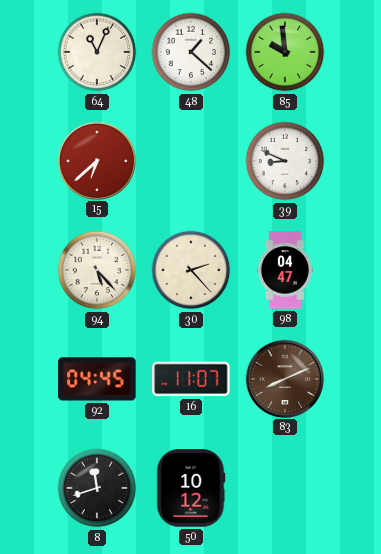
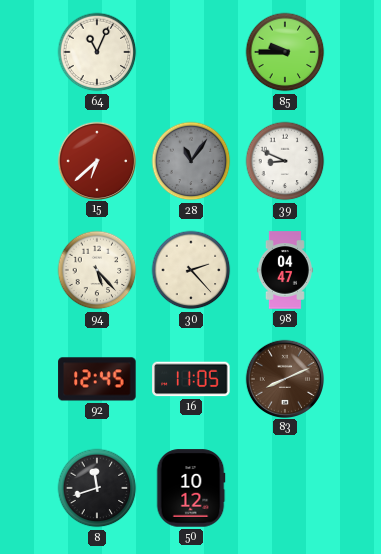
48: 1:22 -> none (191, 52)
85: 9:59 -> 9:45 (285, 52)
28: none -> 11:06 (191, 161)
92: 04:45 -> 12:45 (97, 379)
16: 11:07 -> 11:05 (191, 379)
